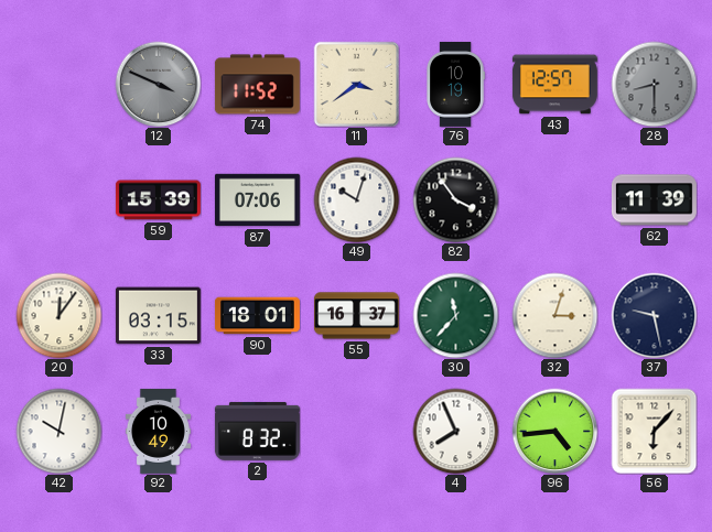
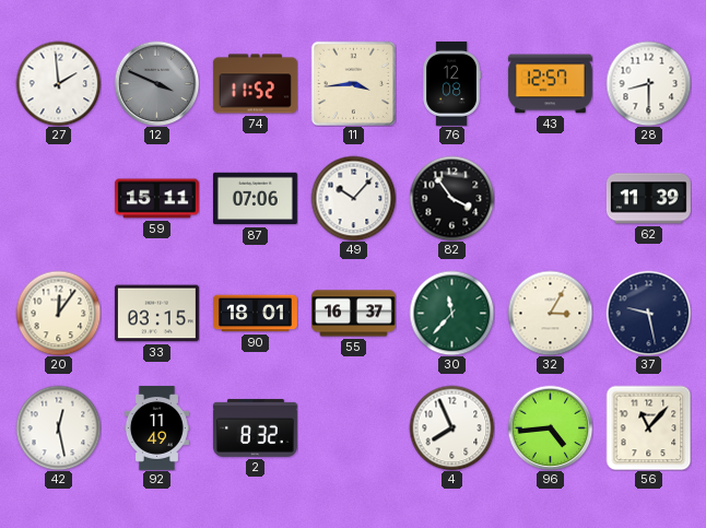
27: none -> 1:59 (58, 83)
11: 3:39 -> 3:44 (353, 83)
76: 10:19 -> 12:08 (451, 83)
28 dial: grey -> white (648, 83)
59: 15:39 -> 15:11 (156, 199)
49: 10:03 -> 10:07 (353, 198)
32: 3:03 -> 3:05 (550, 313)
42: 10:02 -> 12:28 (58, 427)
92: 10:49 -> 11:49 (156, 427)
56: 6:07 -> 11:07 (648, 427)
